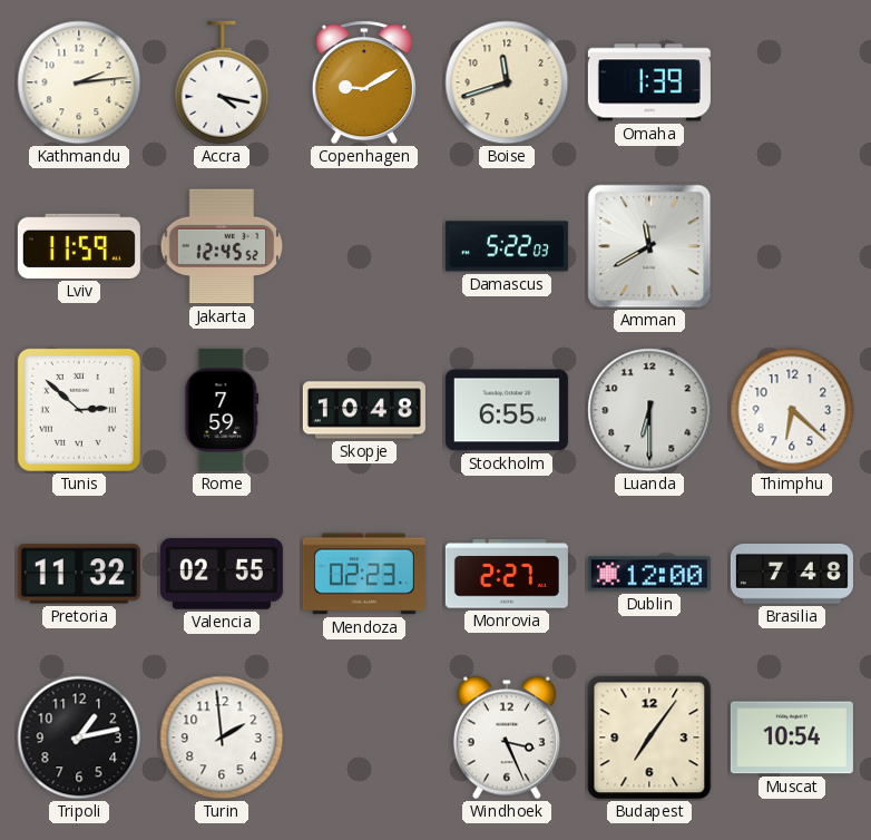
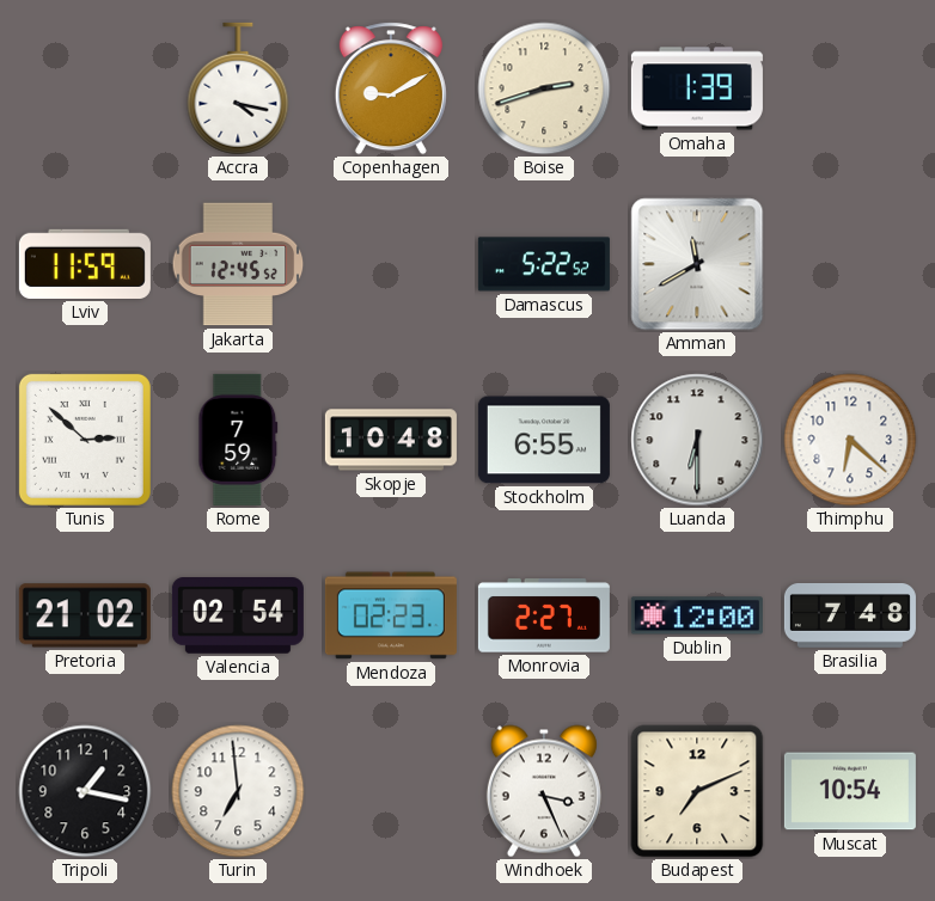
Kathmandu: 2:14 -> none (79, 82)
Boise: 11:42 -> 2:42 (544, 88)
Damascus: 5:22:03 -> 5:22:52 (544, 264)
Pretoria: 11:32 -> 21:02 (85, 615)
Valencia: 02:55 -> 02:54 (238, 617)
Tripoli: 1:13 -> 1:17 (85, 791)
Turin: 1:59 -> 6:59 (238, 791)
Budapest: 7:06 -> 7:11 (697, 791)
